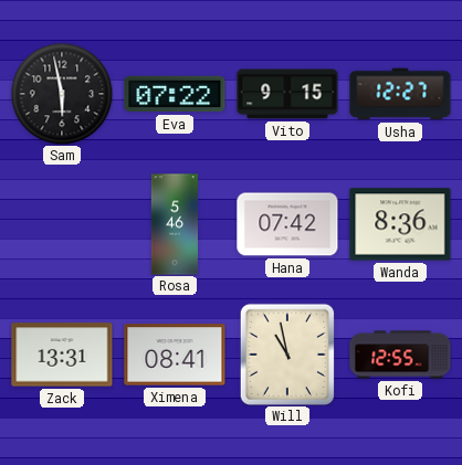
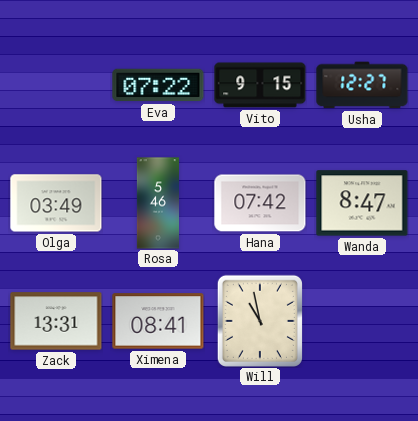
Sam: 5:58 -> none (62, 94)
Olga: none -> 03:49 (56, 203)
Wanda: 8:36 -> 8:47 (362, 203)
Kofi: 12:55 -> none (400, 355)
